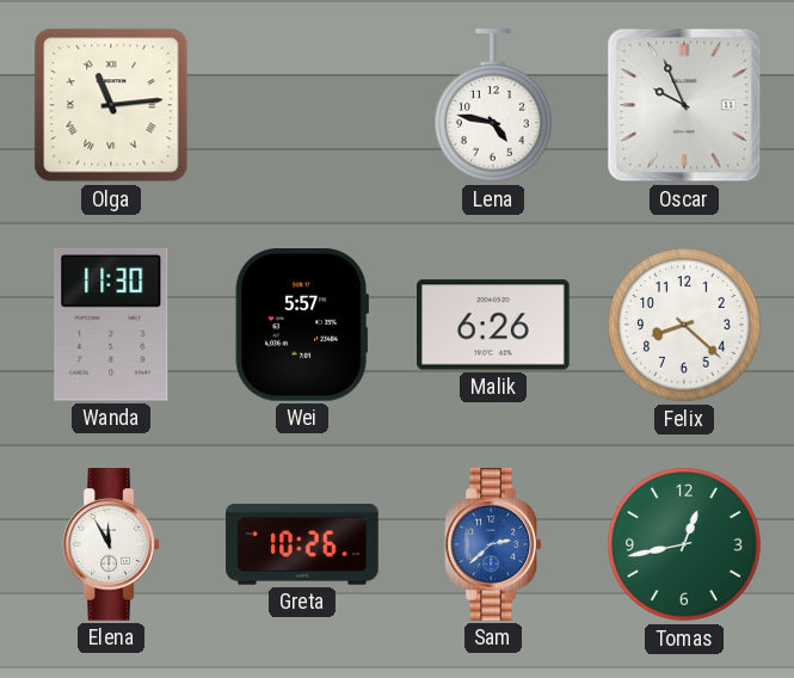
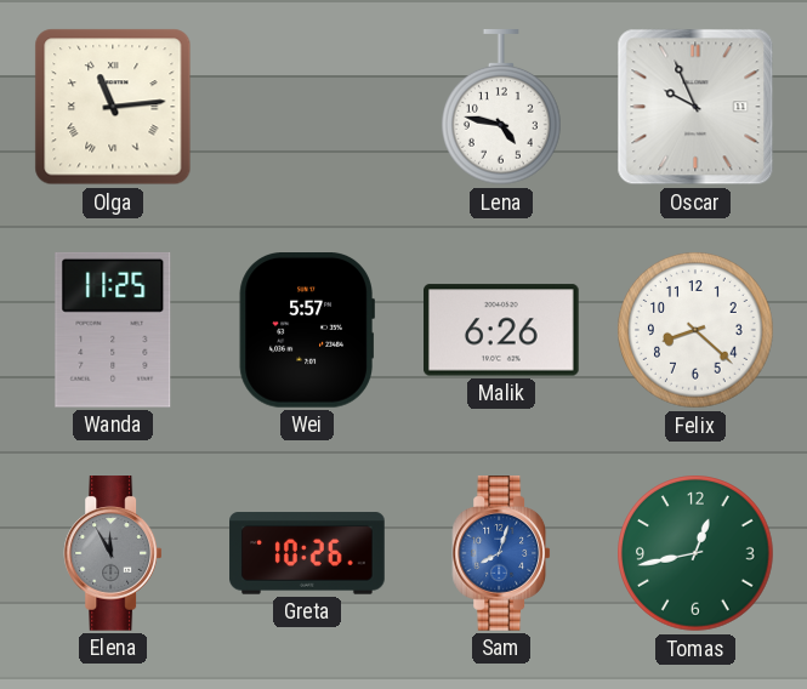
Wanda: 11:30 -> 11:25 (113, 330)
Elena dial: white -> grey (113, 553)
Sam: 2:38 -> 8:03 (501, 553)
